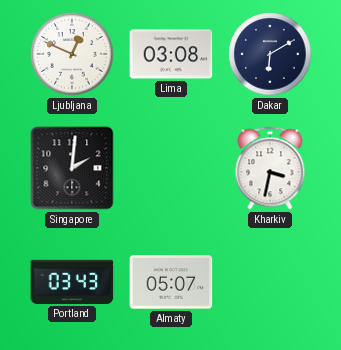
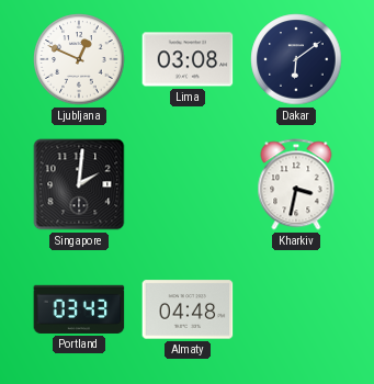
Dakar: 6:10 -> 6:09 (296, 59)
Almaty: 05:07 -> 04:48 (188, 309)
